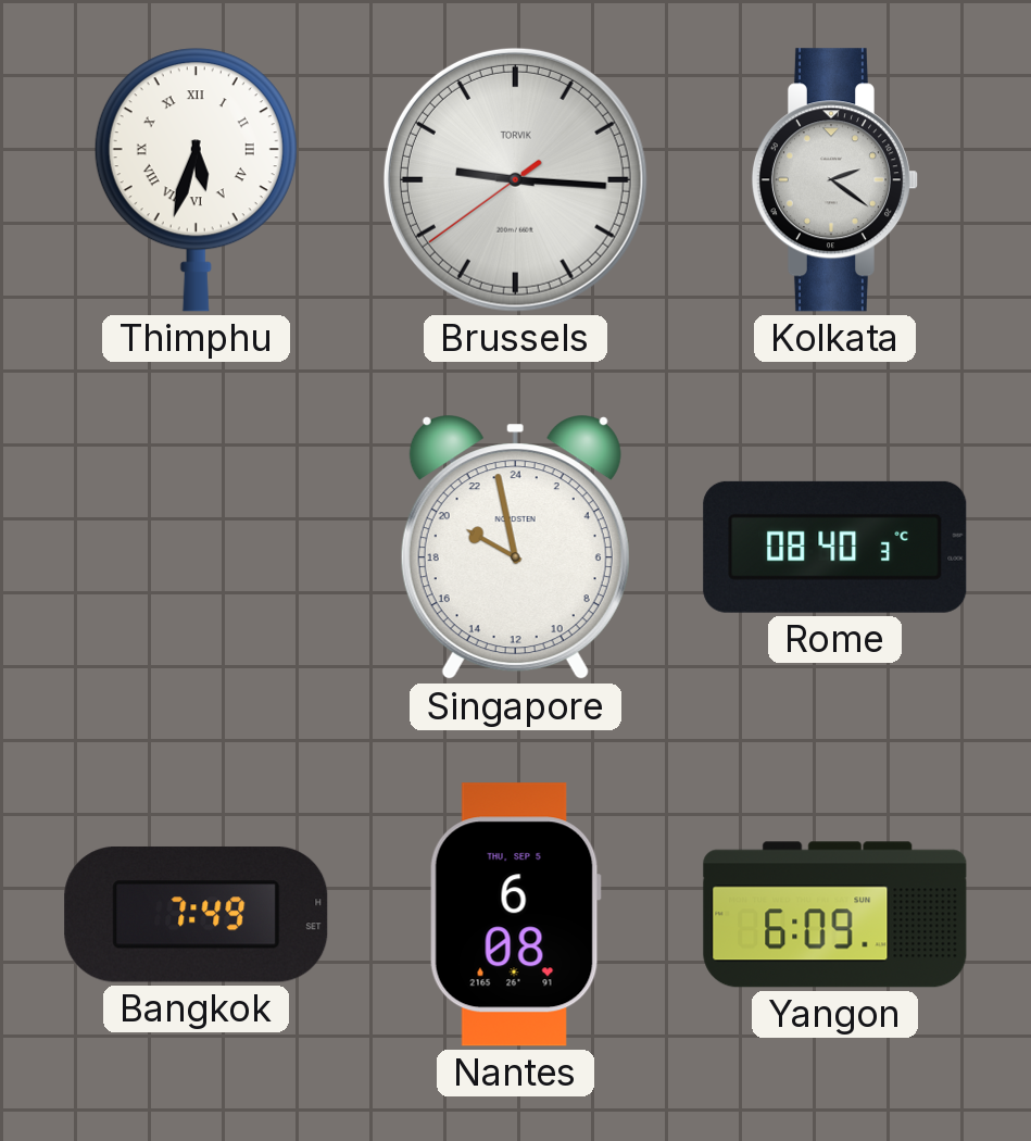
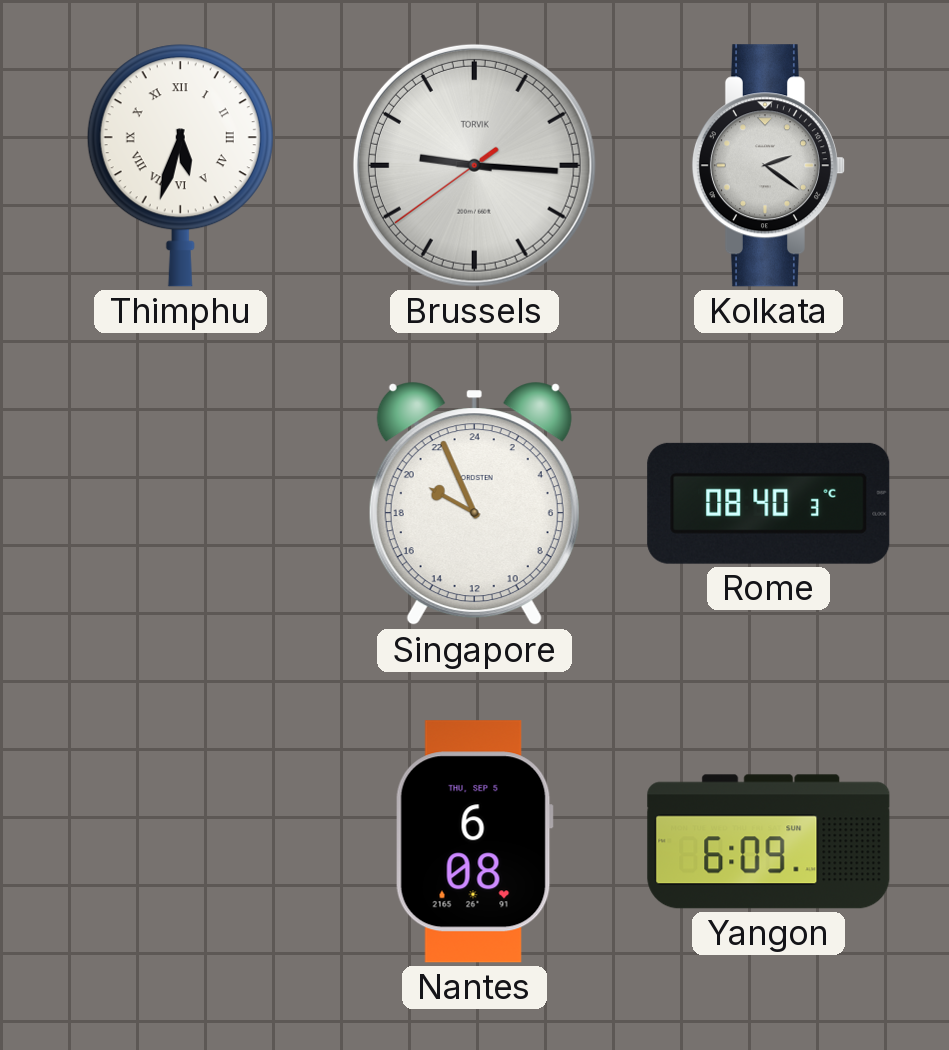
Singapore: 19:58 -> 19:56 (474, 504)
Bangkok: 7:49 -> none (197, 914)
